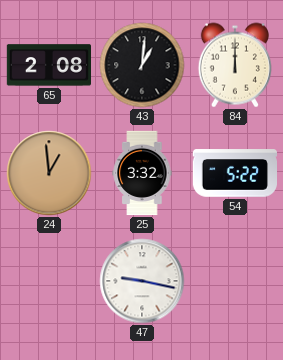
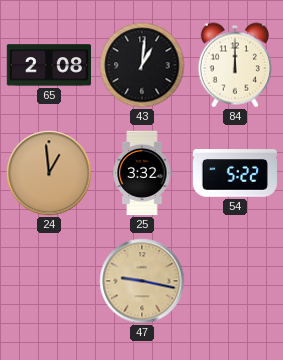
47 dial: white -> champagne (142, 281)
